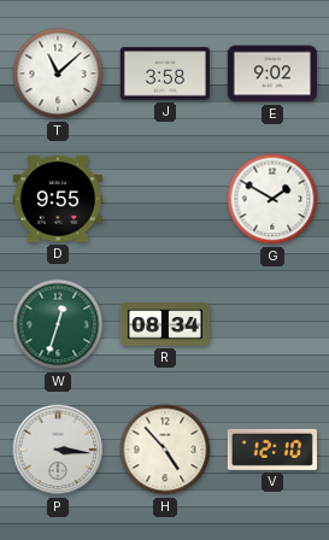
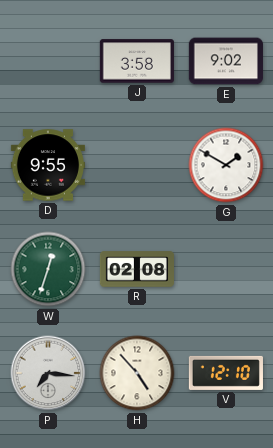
T: 11:08 -> none (58, 74)
R: 08:34 -> 02:08 (136, 269)
P: 3:16 -> 7:16 (48, 373)
